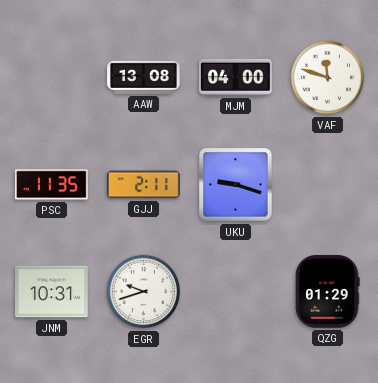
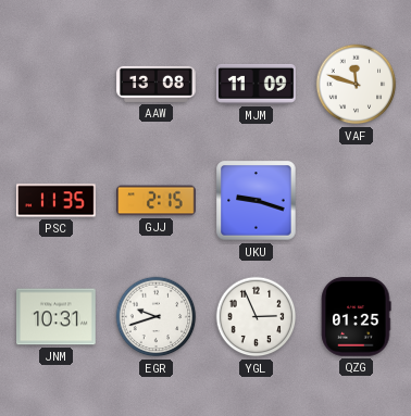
MJM: 04:00 -> 11:09 (257, 84)
GJJ: 2:11 -> 2:15 (157, 201)
YGL: none -> 2:56 (257, 317)
QZG: 01:29 -> 01:25 (356, 317)
